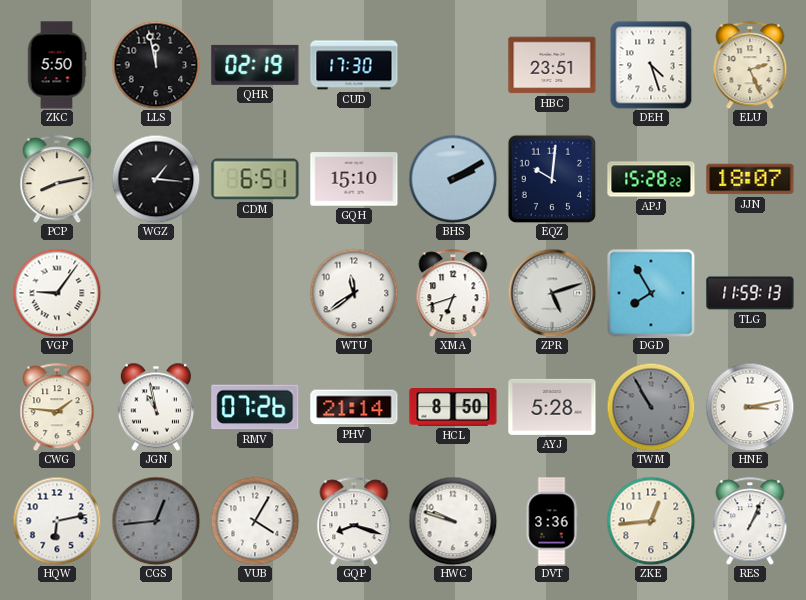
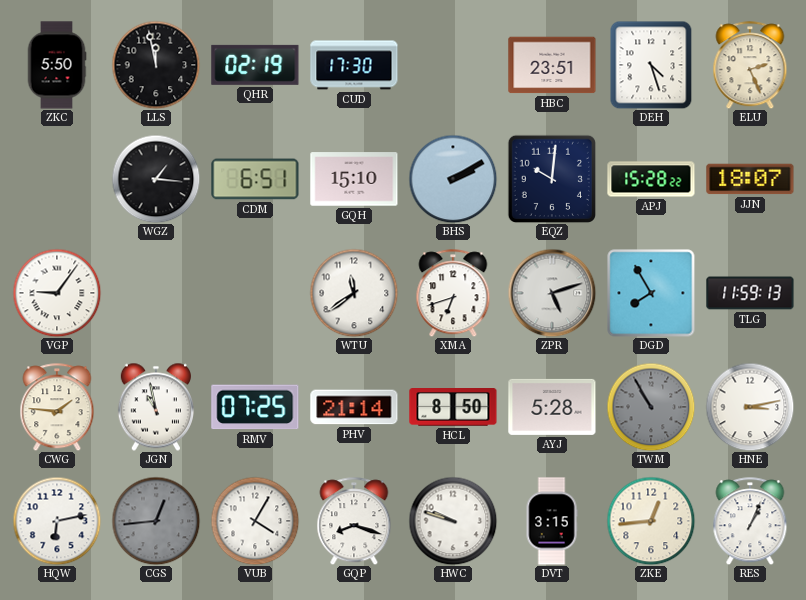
PCP: 8:13 -> none (57, 179)
RMV: 07:26 -> 07:25 (255, 407)
DVT: 3:36 -> 3:15 (552, 521)
